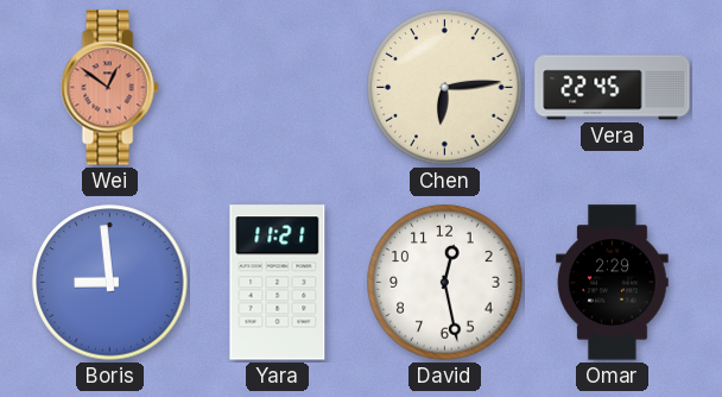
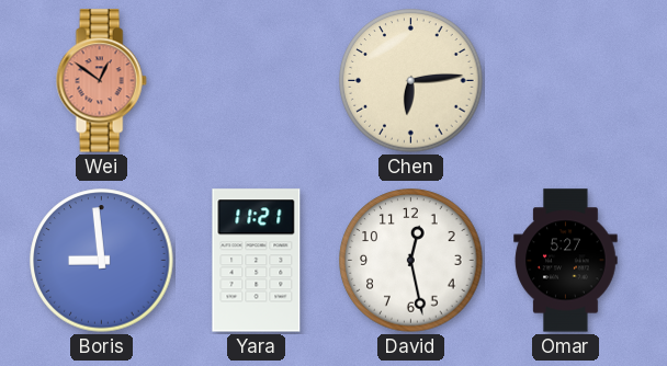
Vera: 22:45 -> none (613, 88)
Omar: 2:29 -> 5:27 (566, 261)
